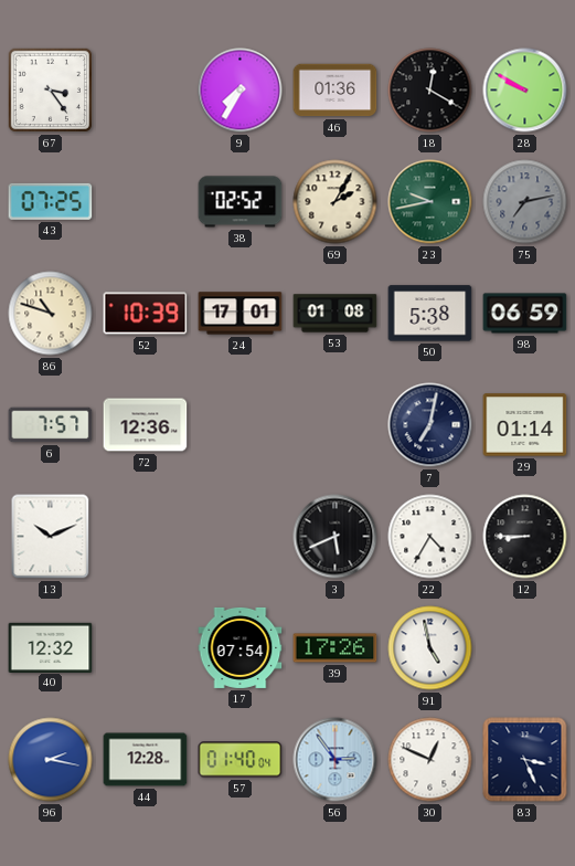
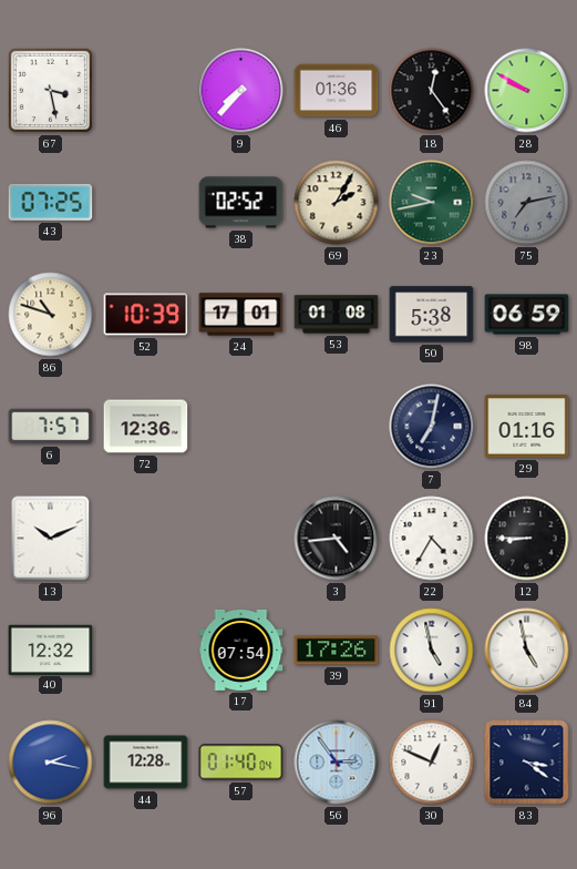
67: 3:24 -> 3:28 (50, 90)
9: 7:35 -> 7:37 (241, 91)
18: 12:20 -> 12:24 (432, 91)
29: 01:14 -> 01:16 (527, 427)
3: 5:41 -> 4:44 (337, 539)
84: none -> 4:58 (527, 651)
83: 3:26 -> 3:21 (527, 763)
